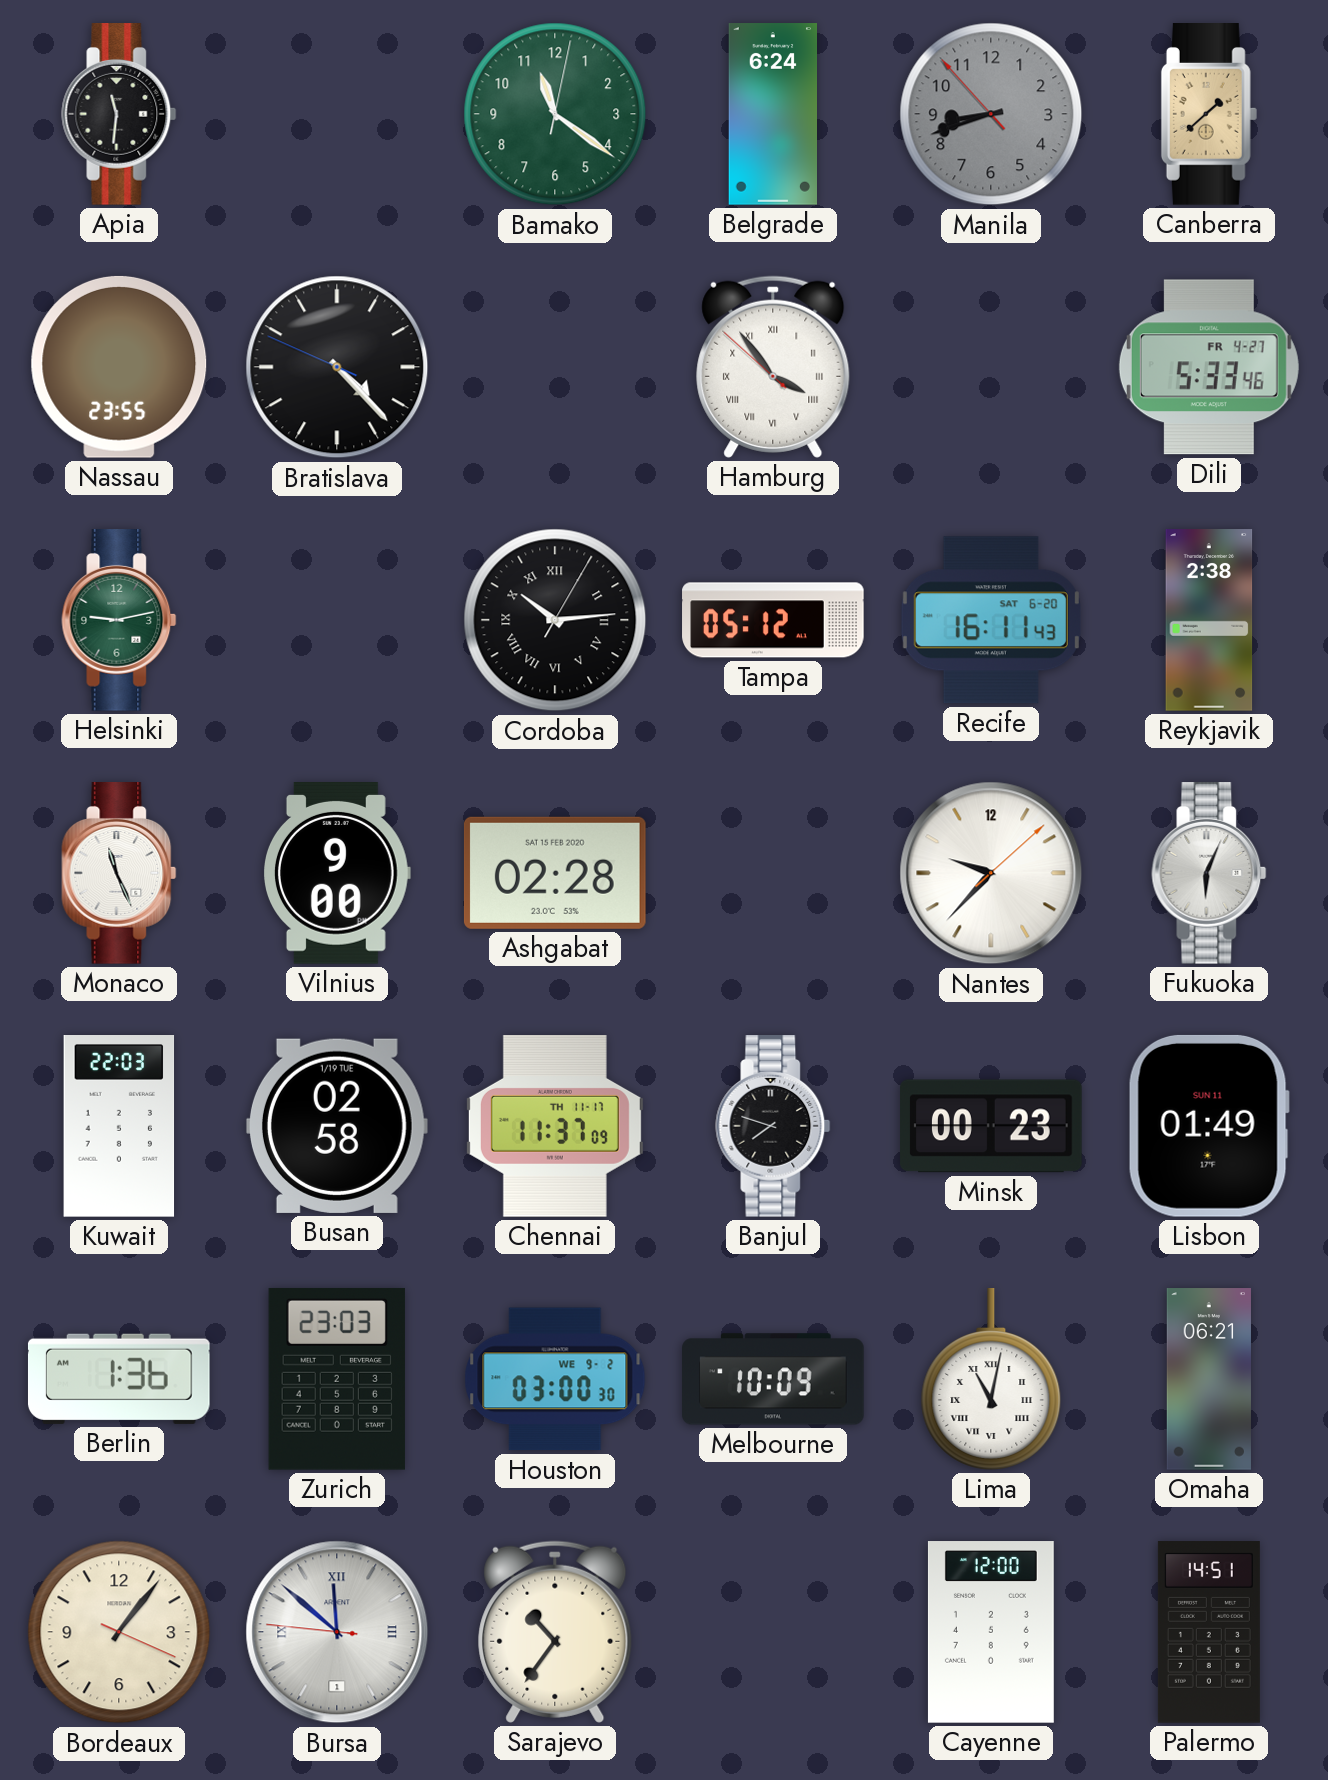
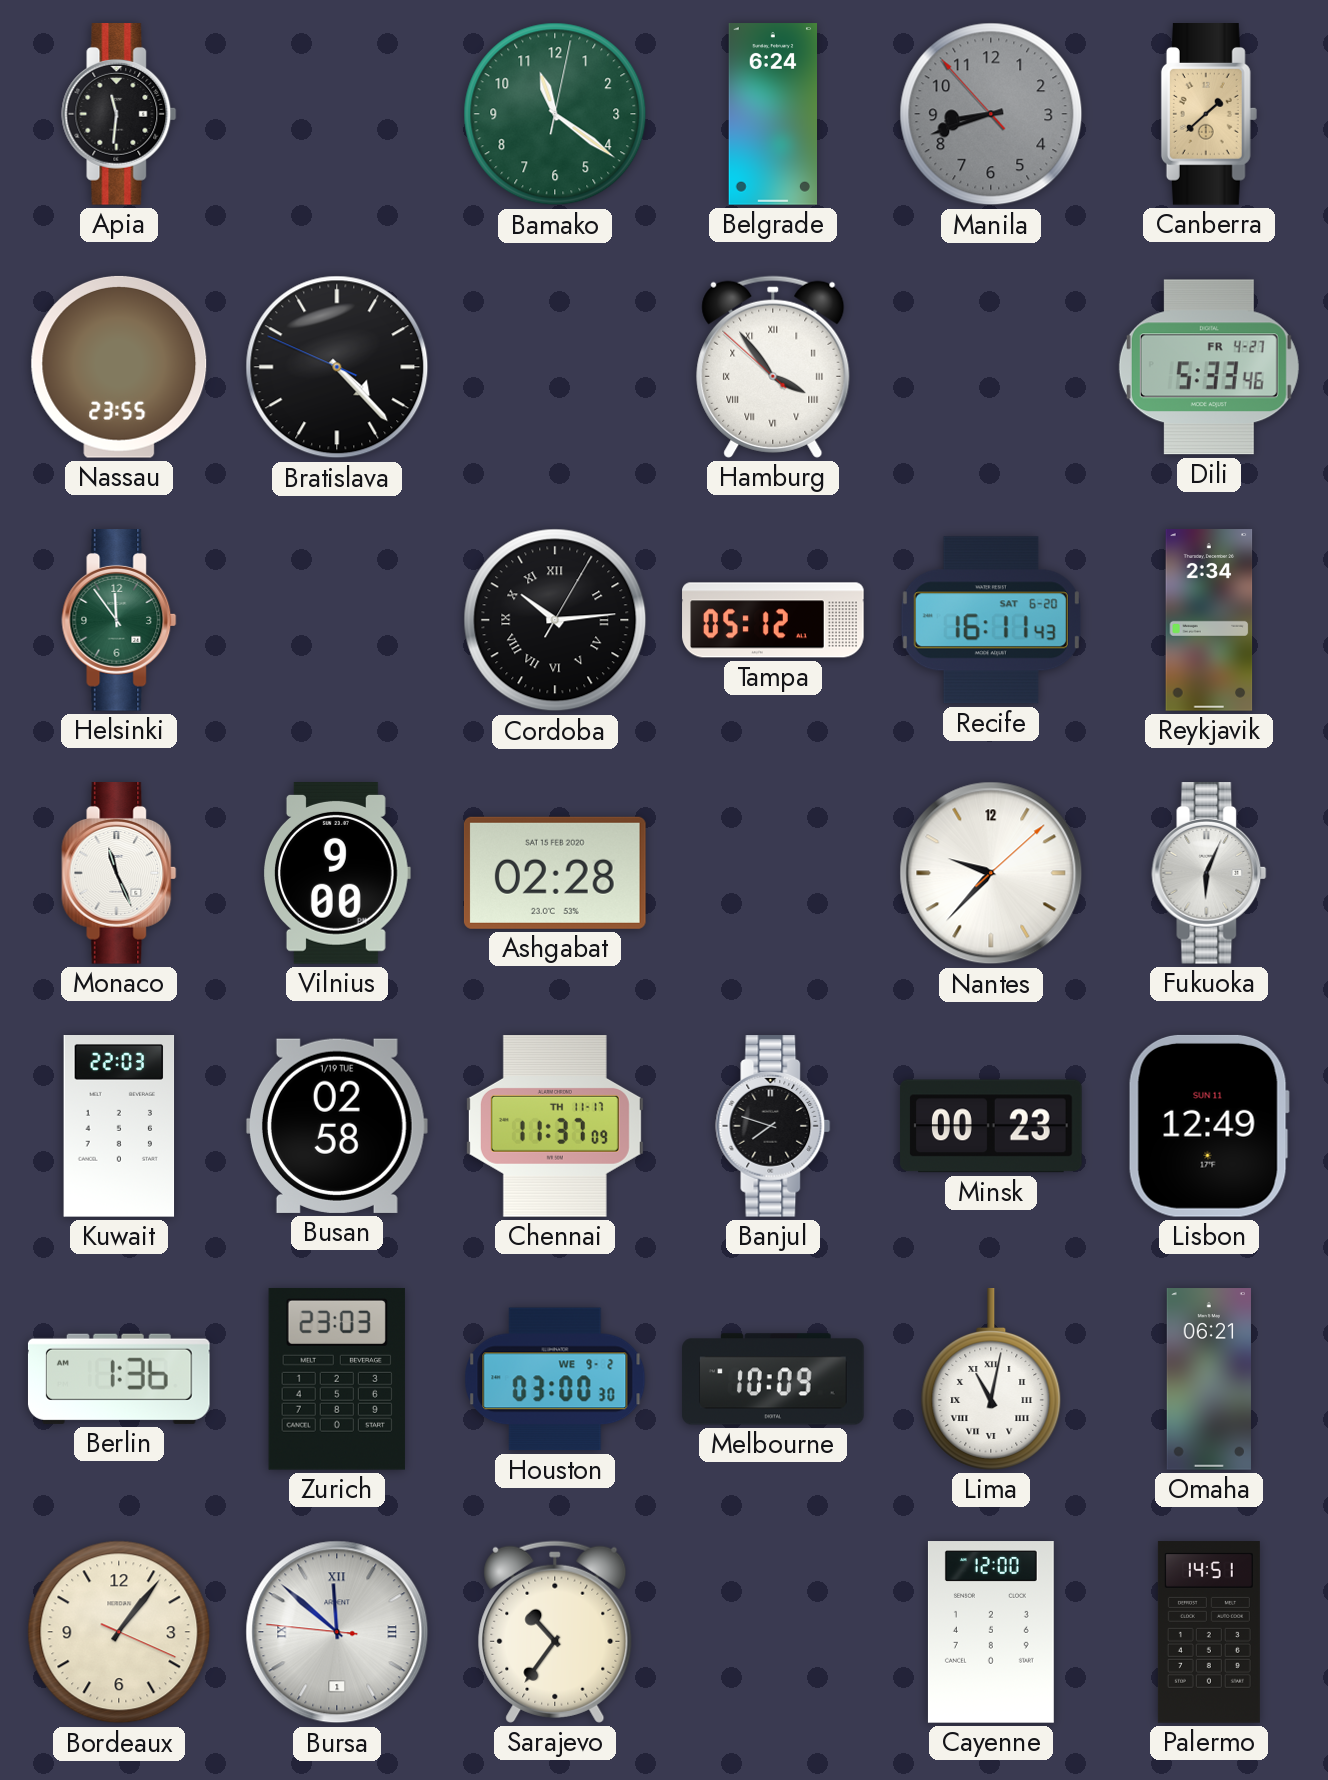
Helsinki: 9:13 -> 11:54 (119, 621)
Reykjavik: 2:38 -> 2:34 (1209, 620)
Lisbon: 01:49 -> 12:49 (1209, 1126)
